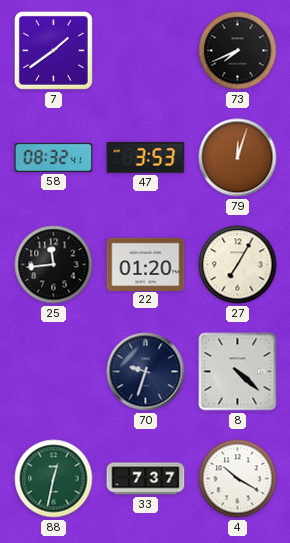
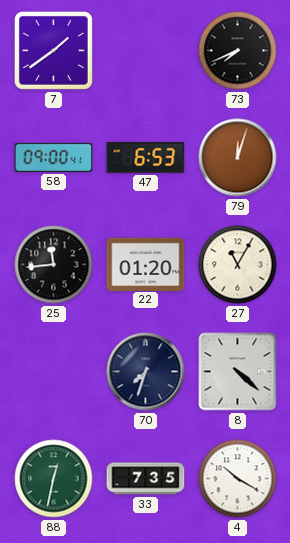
58: 08:32 -> 09:00 (54, 157)
47: 3:53 -> 6:53 (146, 157)
27: 7:05 -> 11:05 (238, 265)
70: 9:33 -> 7:33 (146, 372)
33: 7:37 -> 7:35 (146, 479)
